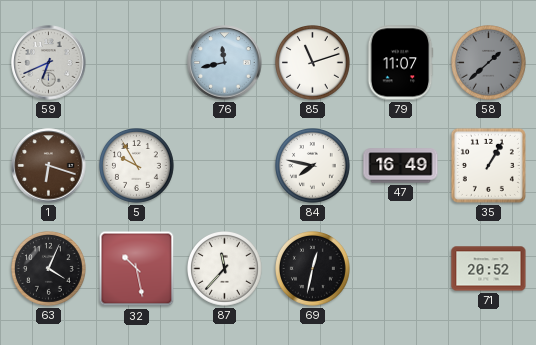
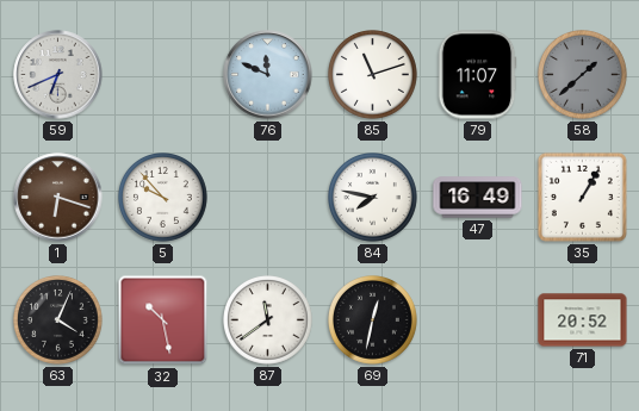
76: 11:43 -> 11:49 (268, 75)
5: 9:55 -> 9:53 (163, 198)
87: 11:37 -> 11:39 (268, 320)
